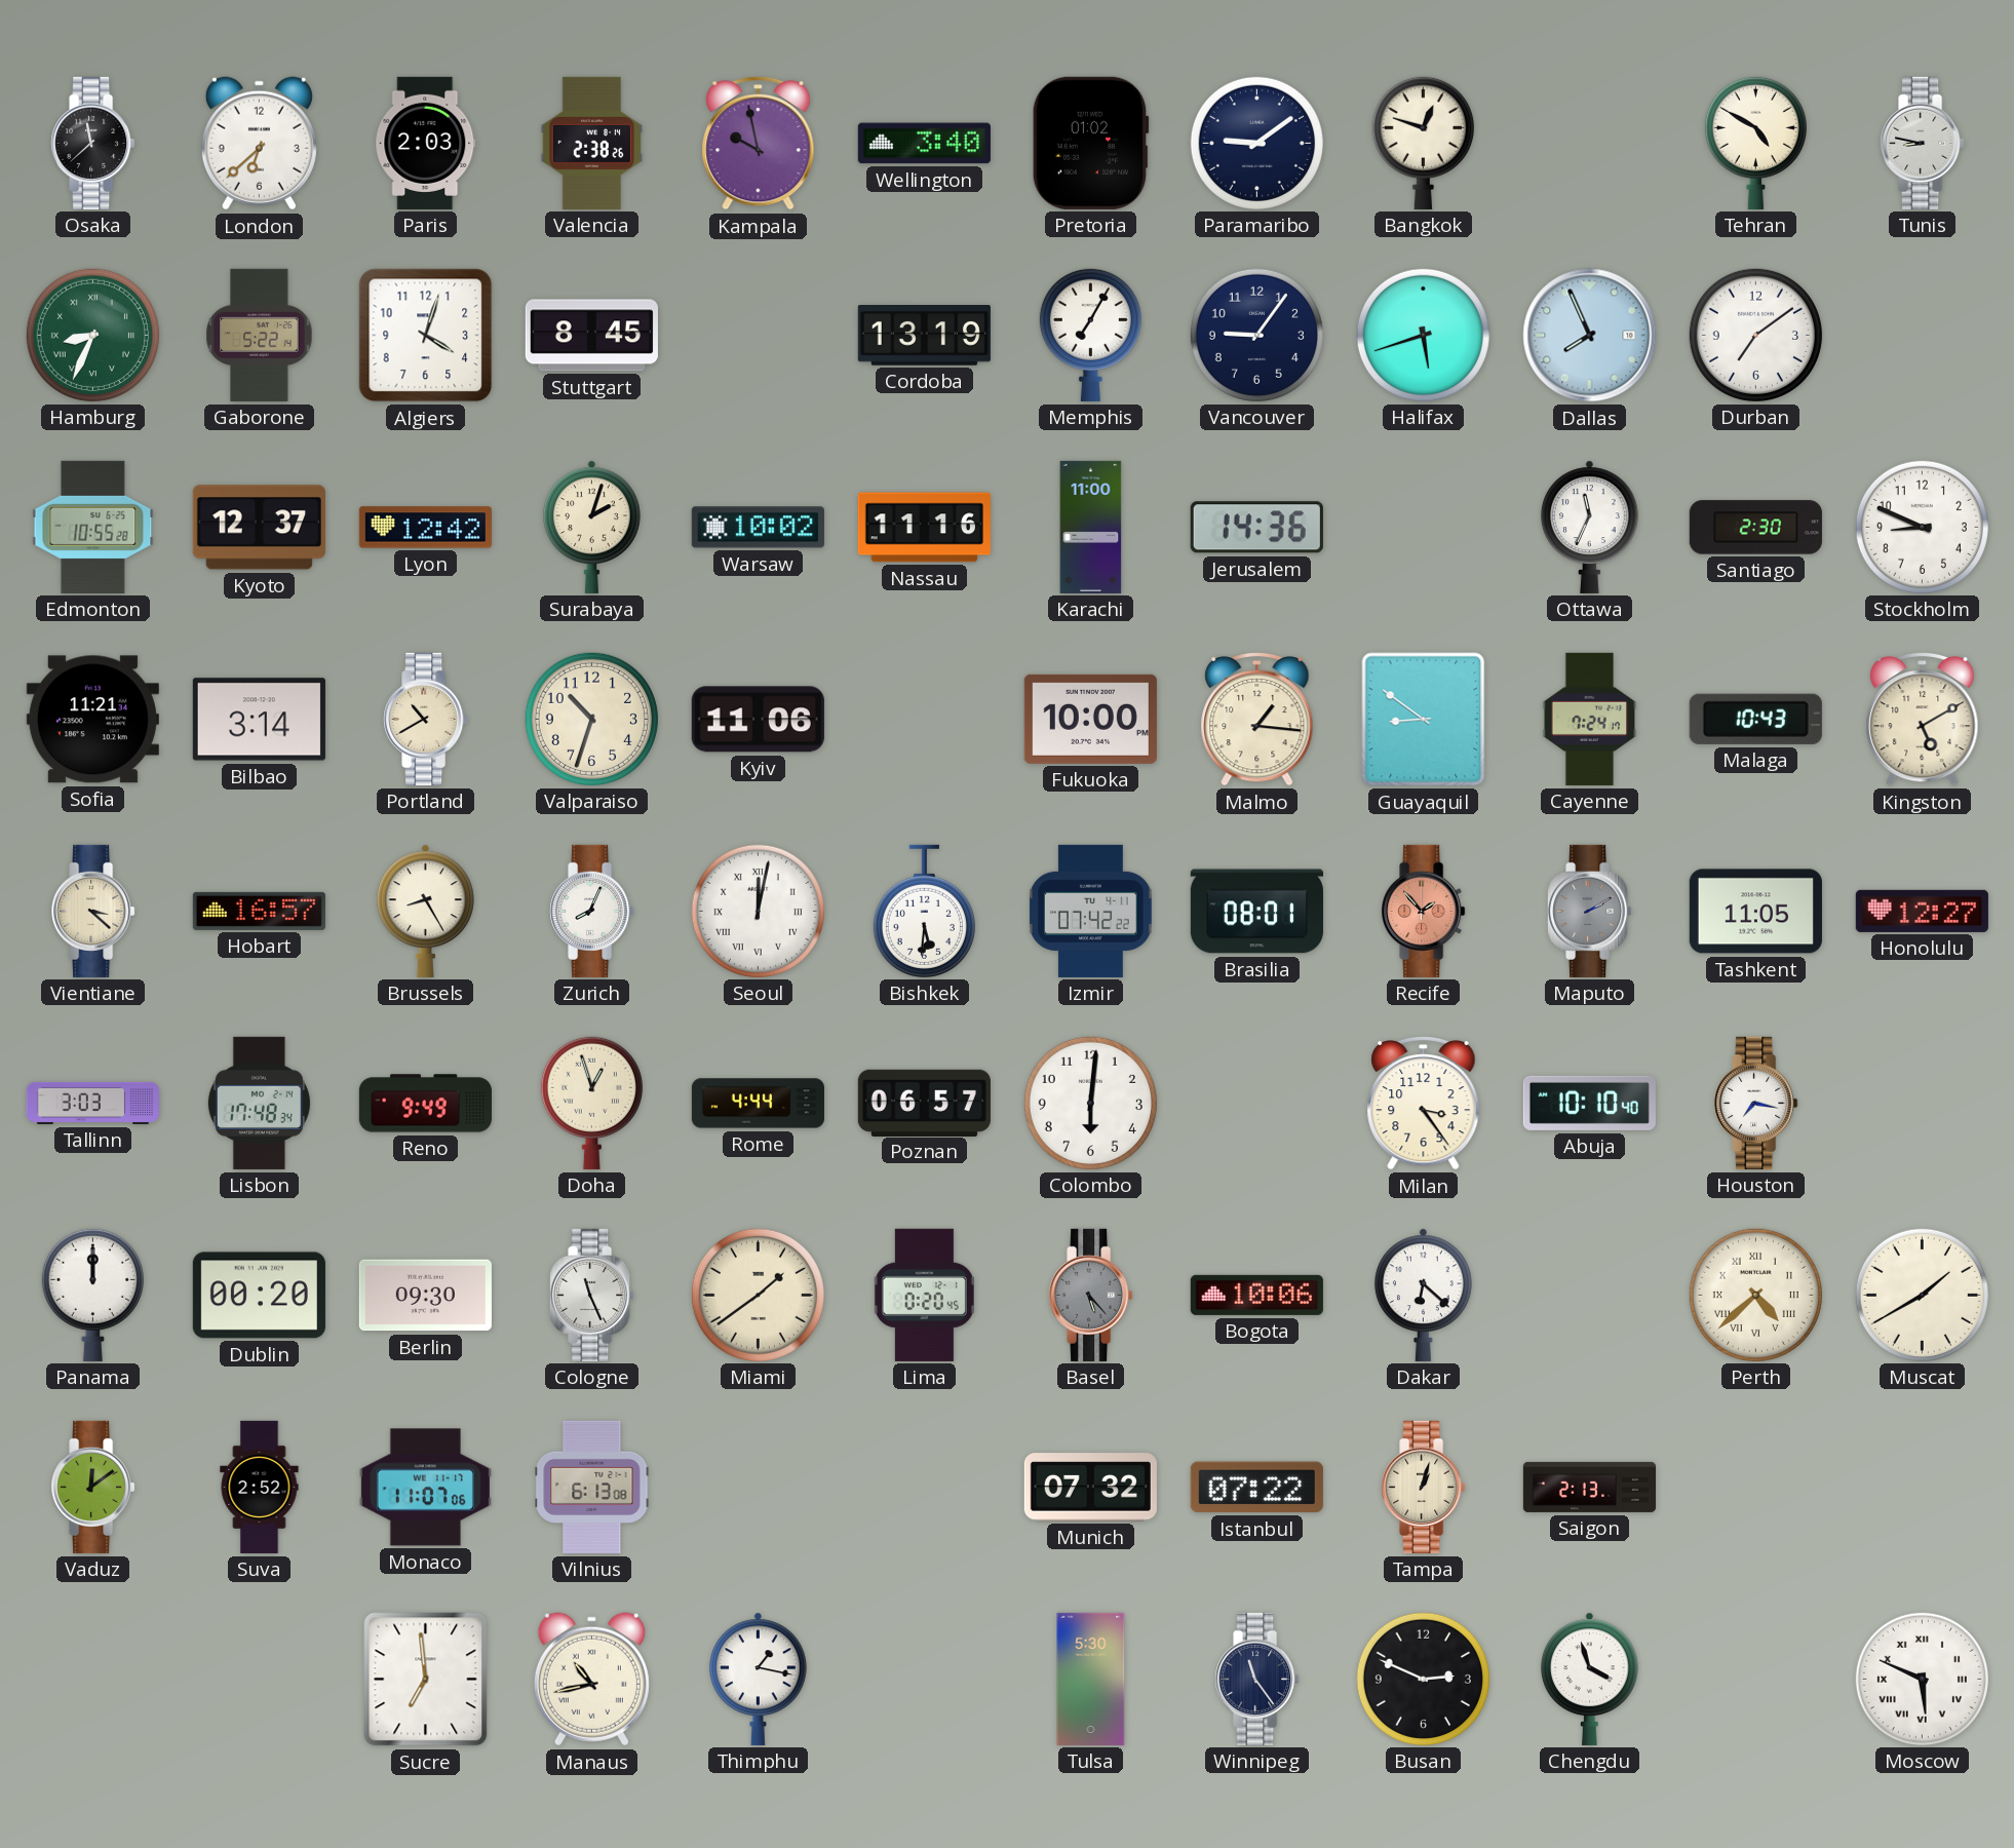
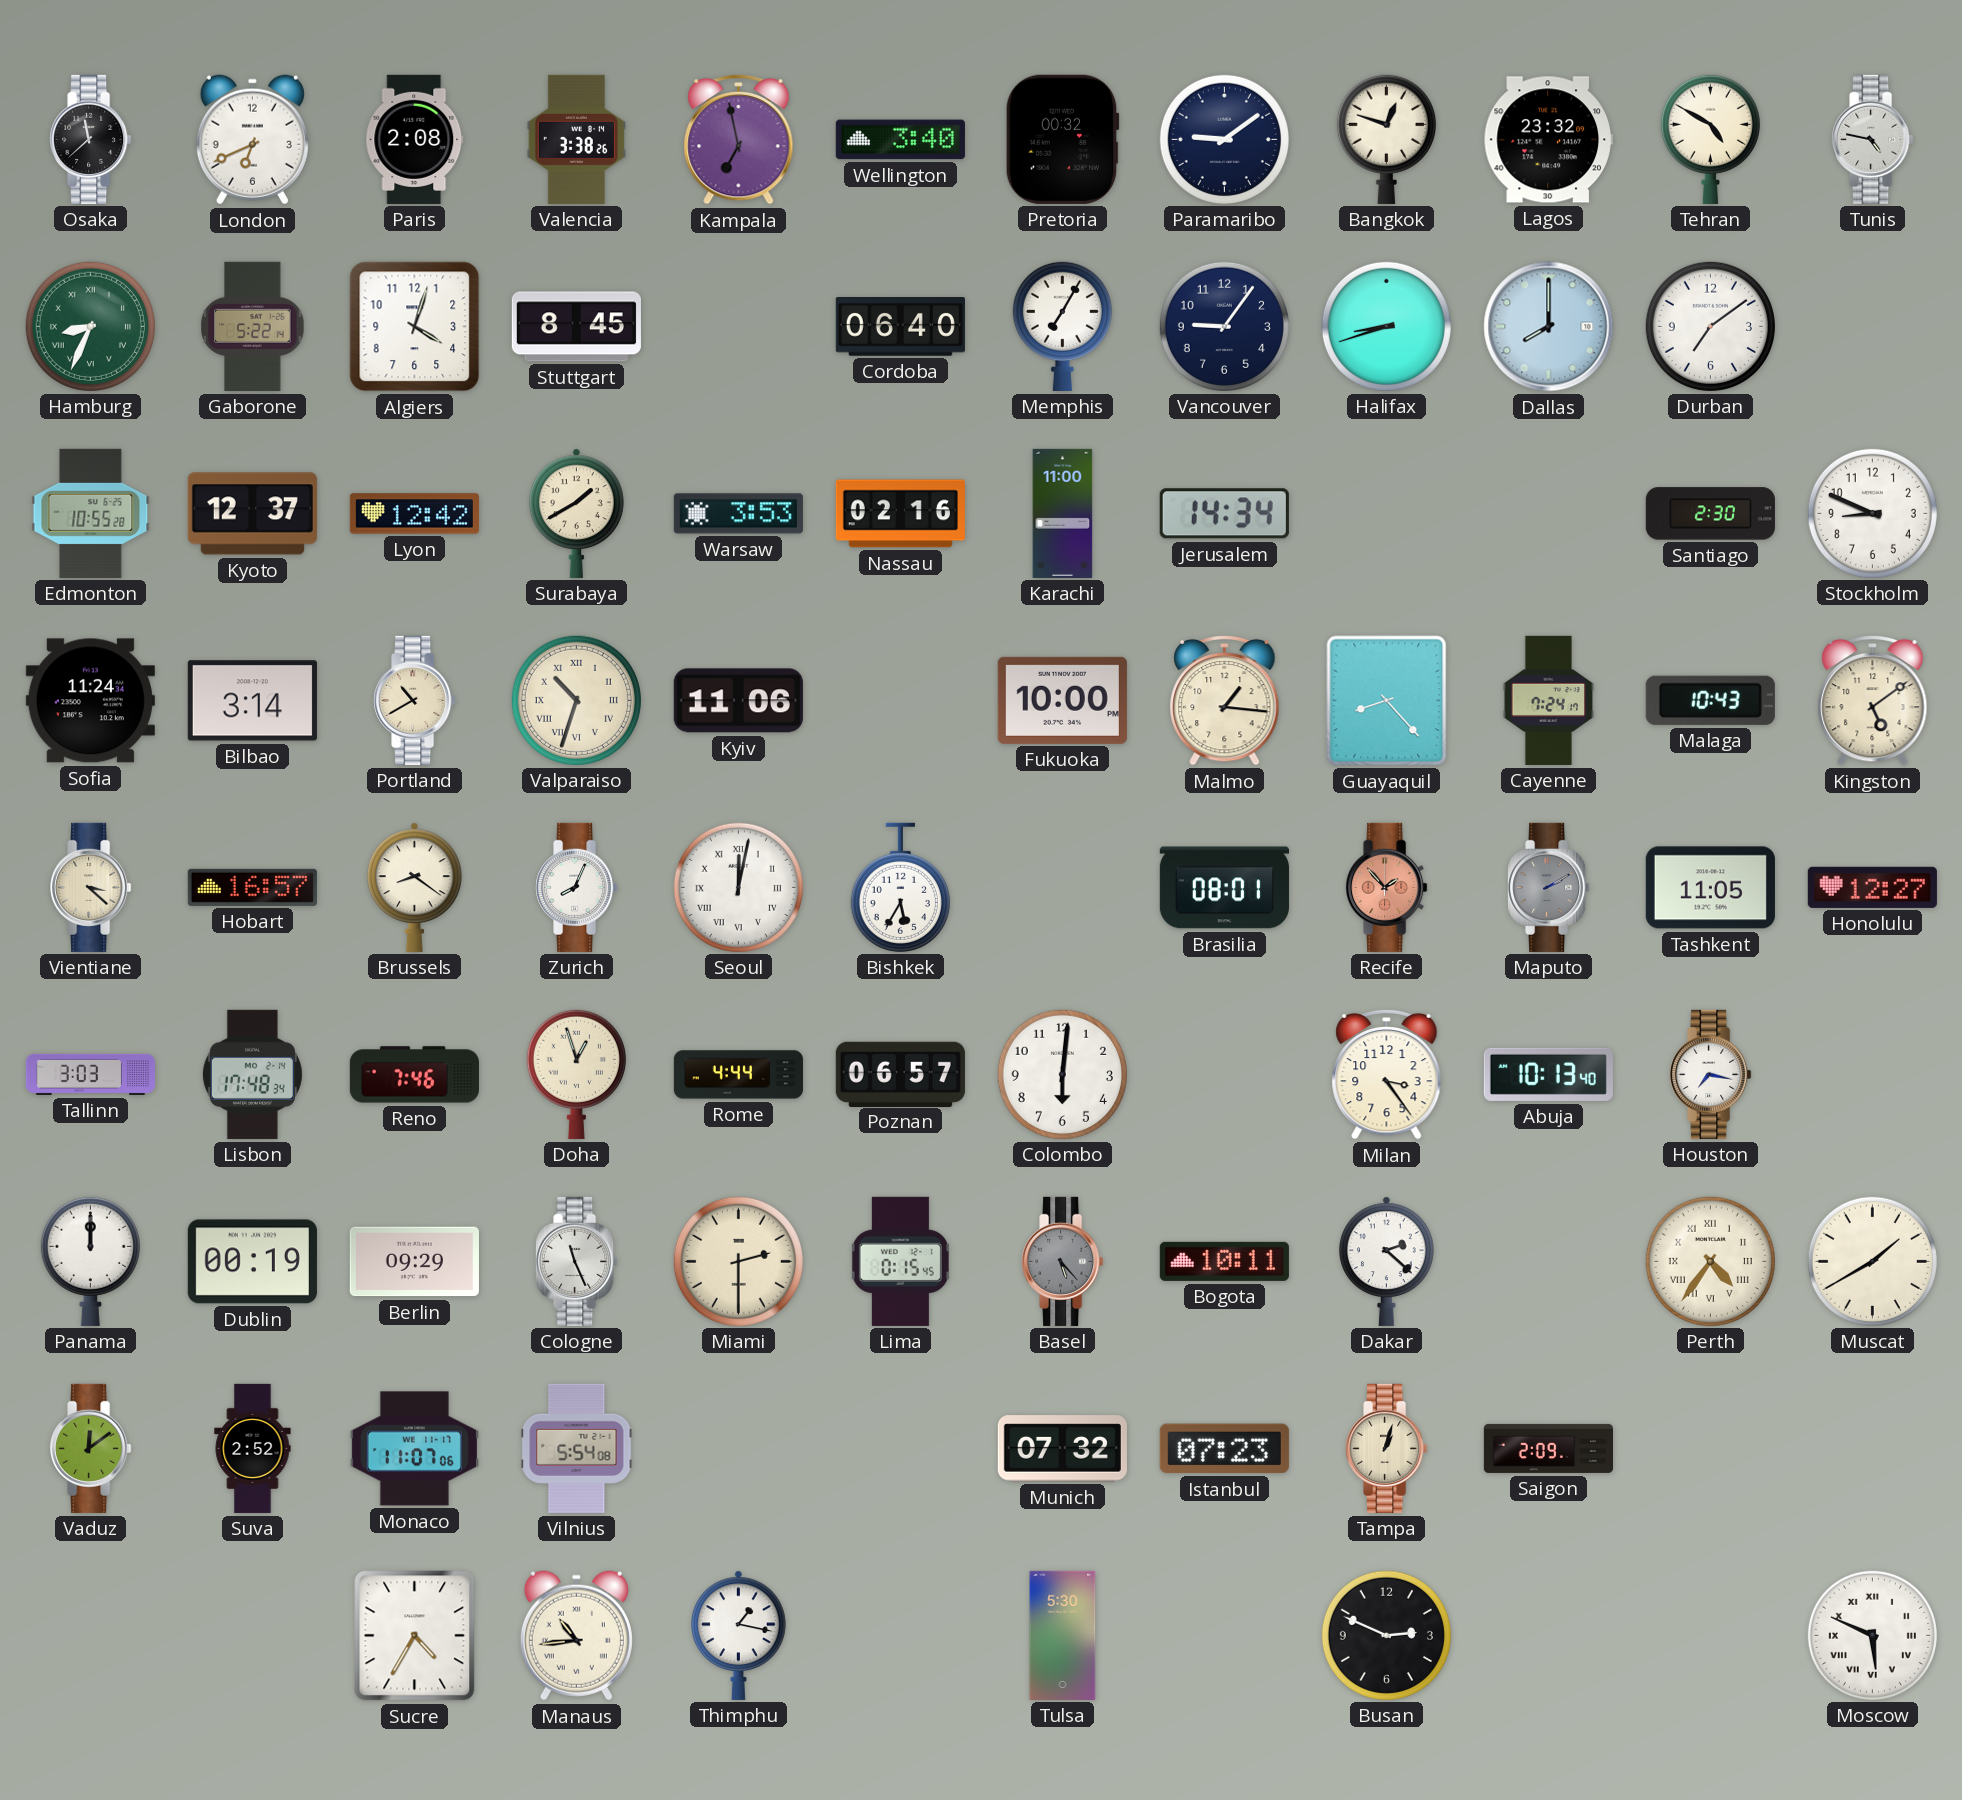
London: 6:38 -> 6:41 (252, 140)
Paris: 2:03 -> 2:08 (415, 139)
Valencia: 2:38 -> 3:38 (576, 139)
Kampala: 9:58 -> 6:58 (739, 139)
Pretoria: 01:02 -> 00:32 (1062, 139)
Lagos: none -> 23:32 (1548, 140)
Tunis: 8:47 -> 4:47 (1873, 139)
Cordoba: 13:19 -> 06:40 (900, 327)
Halifax: 5:42 -> 8:42 (1386, 326)
Dallas: 7:56 -> 8:00 (1549, 327)
Surabaya: 2:03 -> 1:40 (577, 513)
Warsaw: 10:02 -> 3:53 (738, 514)
Nassau: 11:16 -> 02:16 (900, 514)
Jerusalem: 14:36 -> 14:34 (1224, 514)
Ottawa: 11:34 -> none (1590, 527)
Sofia: 11:21 -> 11:24 (90, 701)
Valparaiso numerals: Arabic -> Roman (576, 700)
Guayaquil: 8:51 -> 8:23 (1387, 701)
Kingston: 5:10 -> 5:09 (1873, 700)
Brussels: 8:25 -> 8:21 (415, 887)
Bishkek: 5:31 -> 5:35 (900, 887)
Izmir: 07:42 -> none (1091, 911)
Reno: 9:49 -> 7:46 (414, 1075)
Abuja: 10:10 -> 10:13 (1548, 1074)
Dublin: 00:20 -> 00:19 (252, 1262)
Berlin: 09:30 -> 09:29 (414, 1262)
Miami: 1:39 -> 2:30 (738, 1261)
Lima: 0:20 -> 0:15 (900, 1261)
Bogota: 10:06 -> 10:11 (1224, 1261)
Dakar: 6:22 -> 2:22 (1387, 1261)
Perth: 4:38 -> 4:36 (1710, 1261)
Vilnius: 6:13 -> 5:54 (577, 1448)
Istanbul: 07:22 -> 07:23 (1224, 1449)
Saigon: 2:13 -> 2:09 (1548, 1448)
Sucre: 6:59 -> 4:35 (415, 1636)
Manaus: 10:43 -> 10:44 (576, 1636)
Winnipeg: 11:24 -> none (1257, 1679)
Chengdu: 3:57 -> none (1590, 1679)
